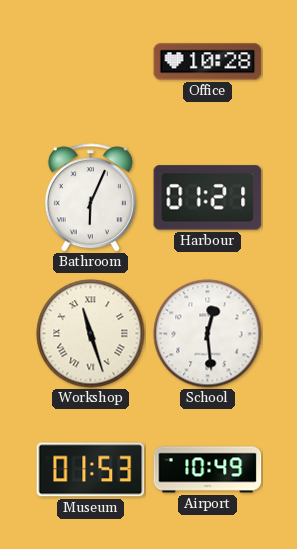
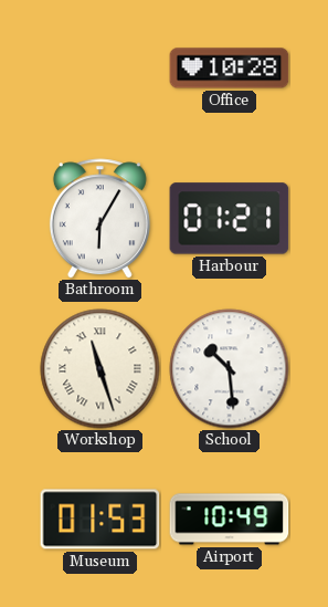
Bathroom: 6:04 -> 6:05 (99, 219)
School: 12:29 -> 10:29 (230, 369)
